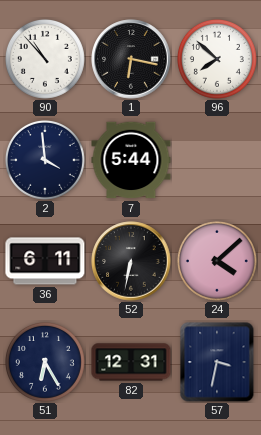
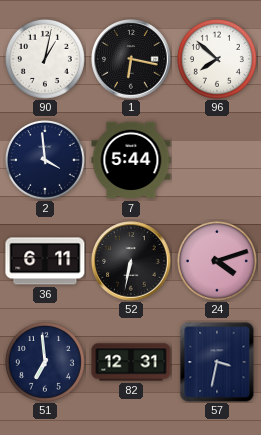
90: 10:53 -> 1:02 (45, 59)
24: 4:08 -> 4:12 (217, 261)
51: 6:25 -> 6:59 (45, 362)
